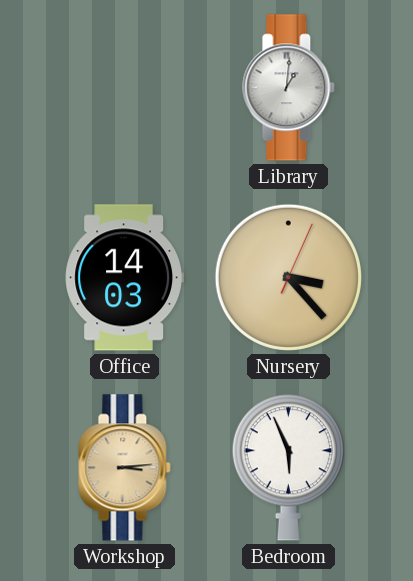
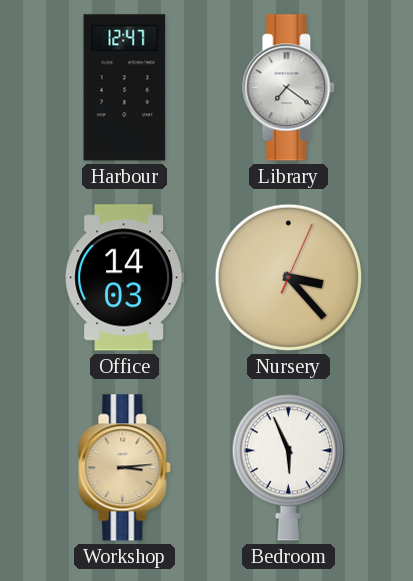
Harbour: none -> 12:47 (125, 88)
Library: 1:01 -> 7:21 (289, 88)
